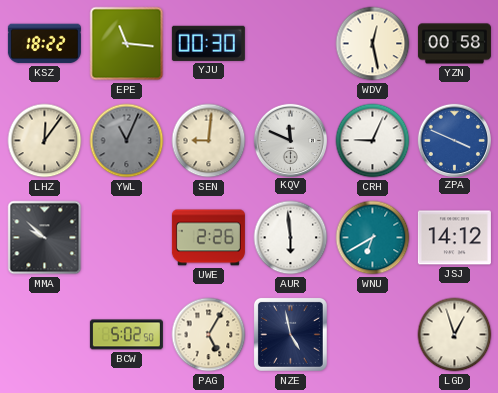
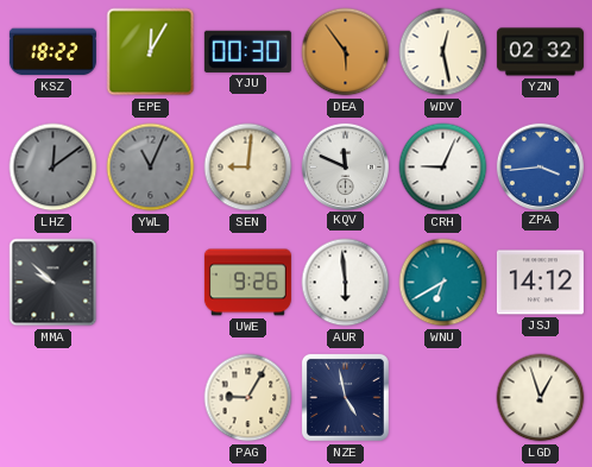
EPE: 11:16 -> 12:05 (151, 52)
DEA: none -> 5:54 (346, 52)
YZN: 00:58 -> 02:32 (540, 52)
LHZ: 12:06 -> 12:09 (53, 168)
LHZ dial: cream -> grey (53, 168)
ZPA: 3:49 -> 3:44 (540, 166)
UWE: 2:26 -> 9:26 (247, 283)
BCW: 5:02 -> none (126, 335)
PAG: 5:05 -> 9:05 (248, 398)
